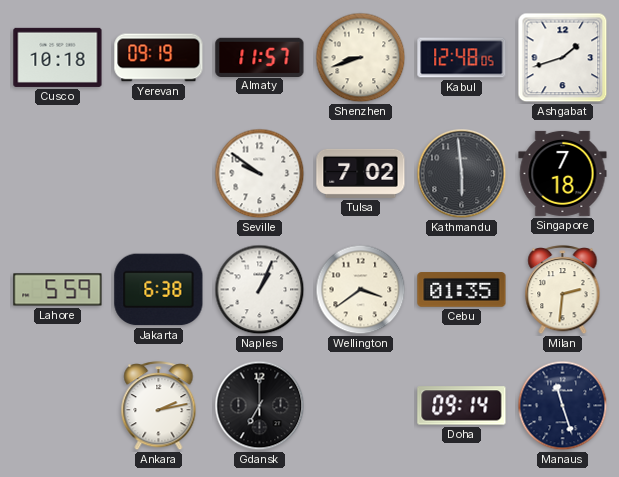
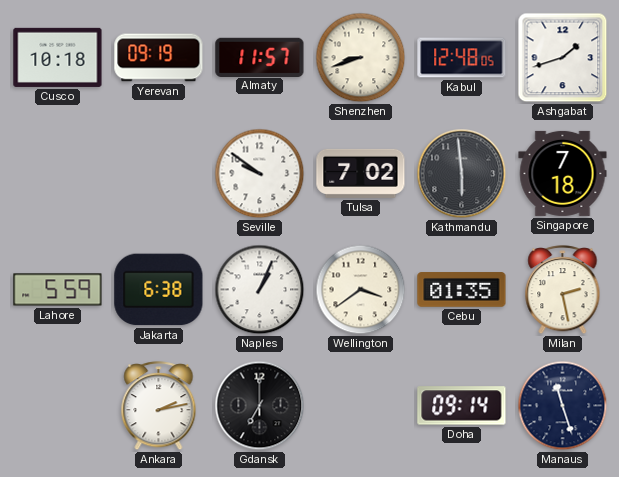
Milan: 2:31 -> 2:28 (563, 290)
